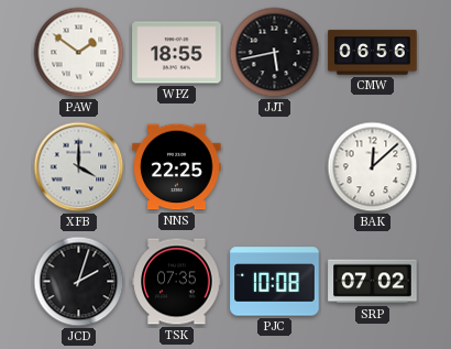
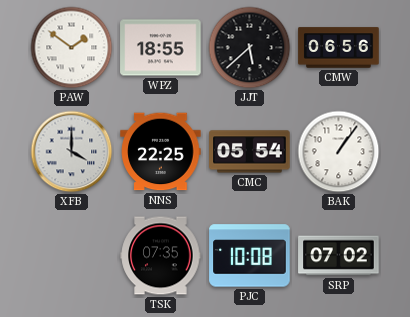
JJT: 5:43 -> 5:38 (250, 48)
CMC: none -> 05:54 (250, 152)
BAK: 12:08 -> 1:06 (339, 152)
JCD: 2:03 -> none (79, 282)
